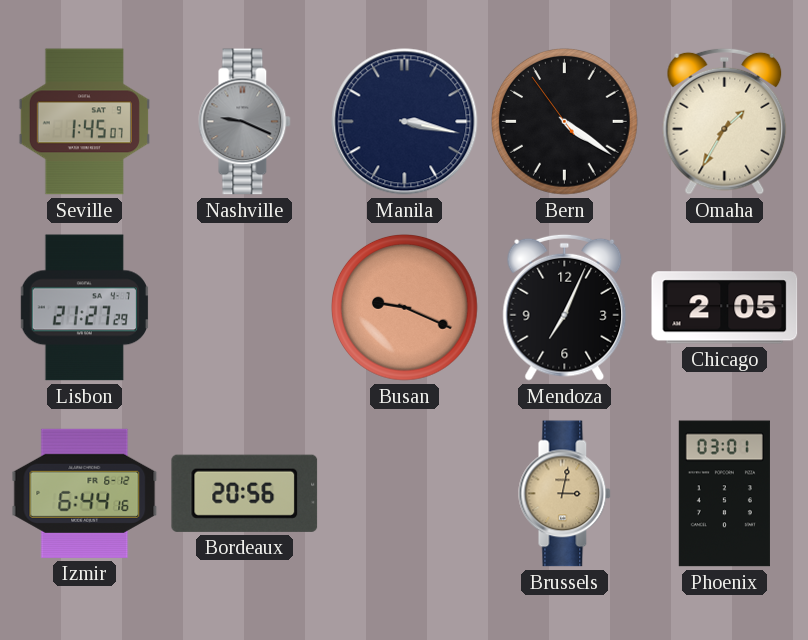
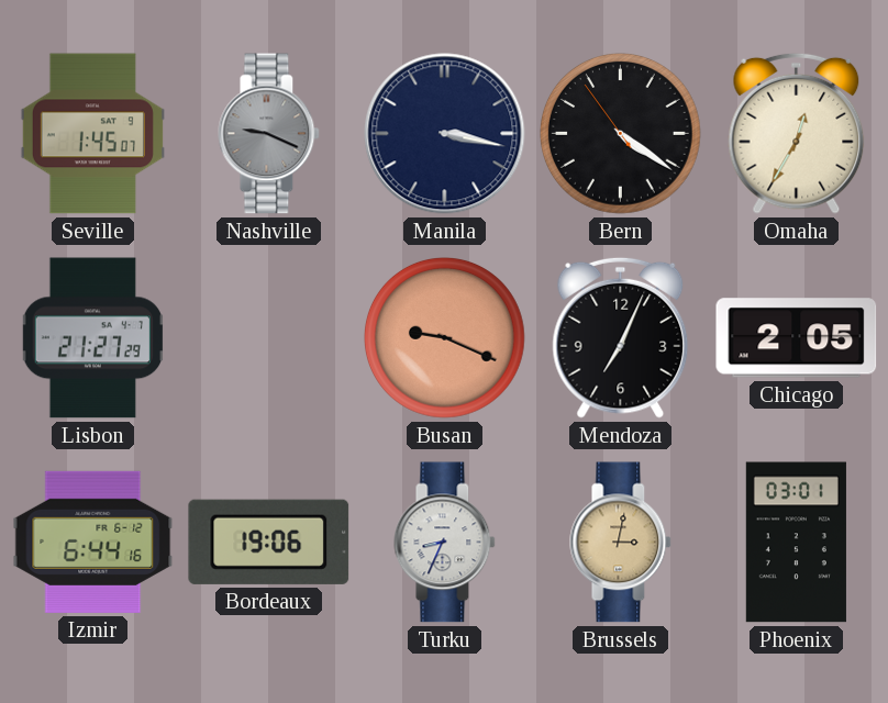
Omaha: 1:35 -> 12:35 (797, 133)
Bordeaux: 20:56 -> 19:06 (269, 542)
Turku: none -> 8:34 (445, 543)
